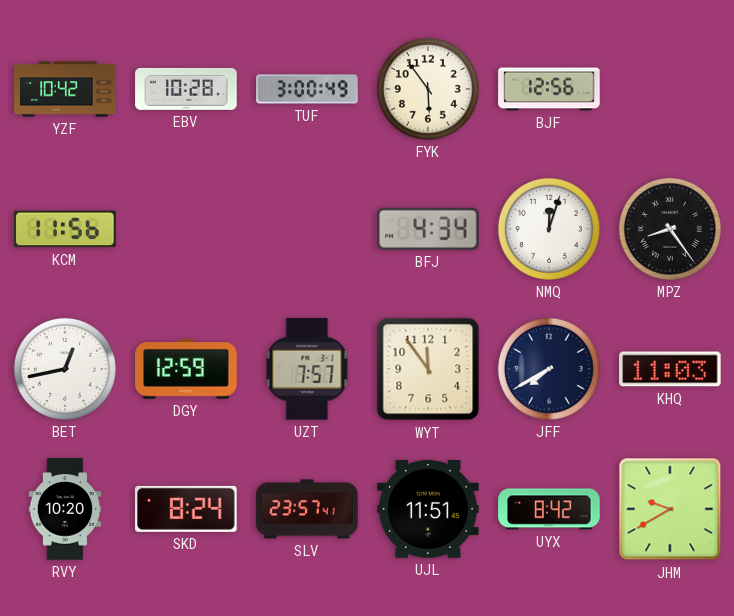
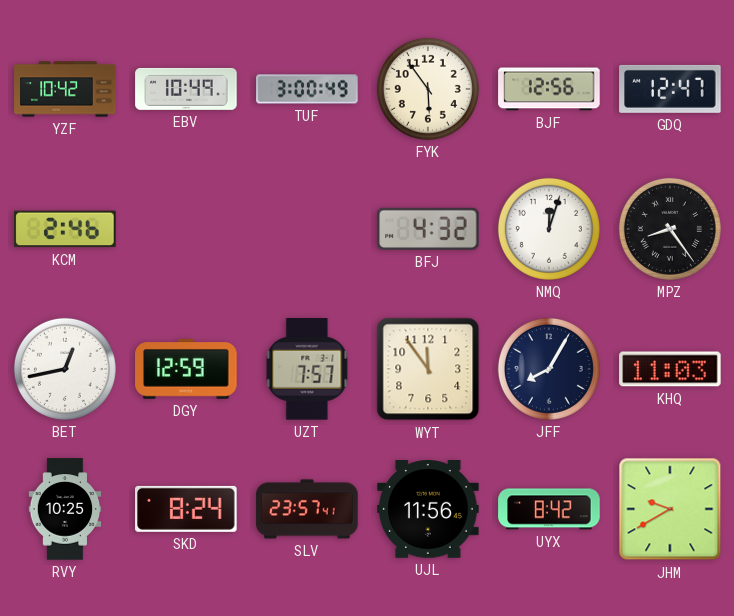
EBV: 10:28 -> 10:49 (186, 89)
GDQ: none -> 12:47 (670, 89)
KCM: 11:56 -> 2:46 (65, 229)
BFJ: 4:34 -> 4:32 (428, 229)
JFF: 7:40 -> 8:05 (549, 369)
RVY: 10:20 -> 10:25 (65, 509)
UJL: 11:51 -> 11:56 (428, 510)
